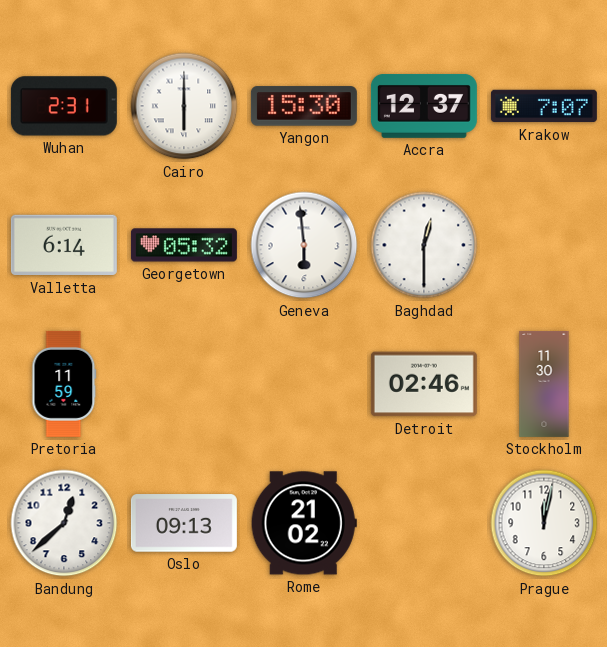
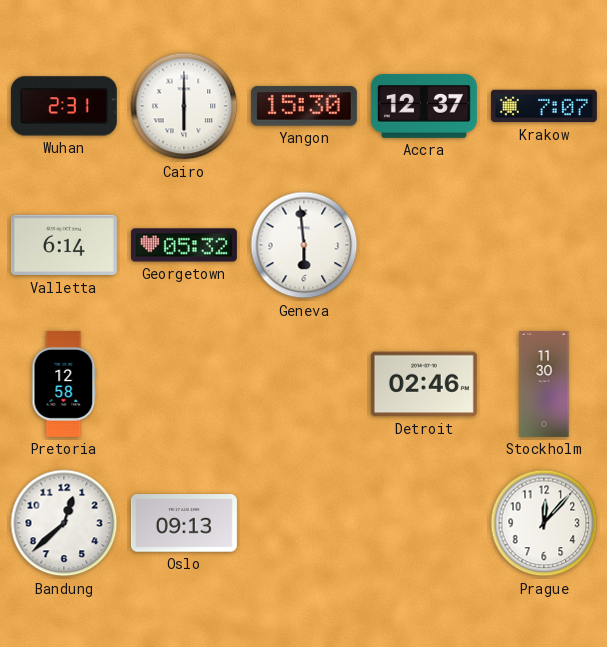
Baghdad: 12:30 -> none (424, 245)
Pretoria: 11:59 -> 12:58 (64, 384)
Rome: 21:02 -> none (304, 523)
Prague: 12:02 -> 12:07 (544, 523)
